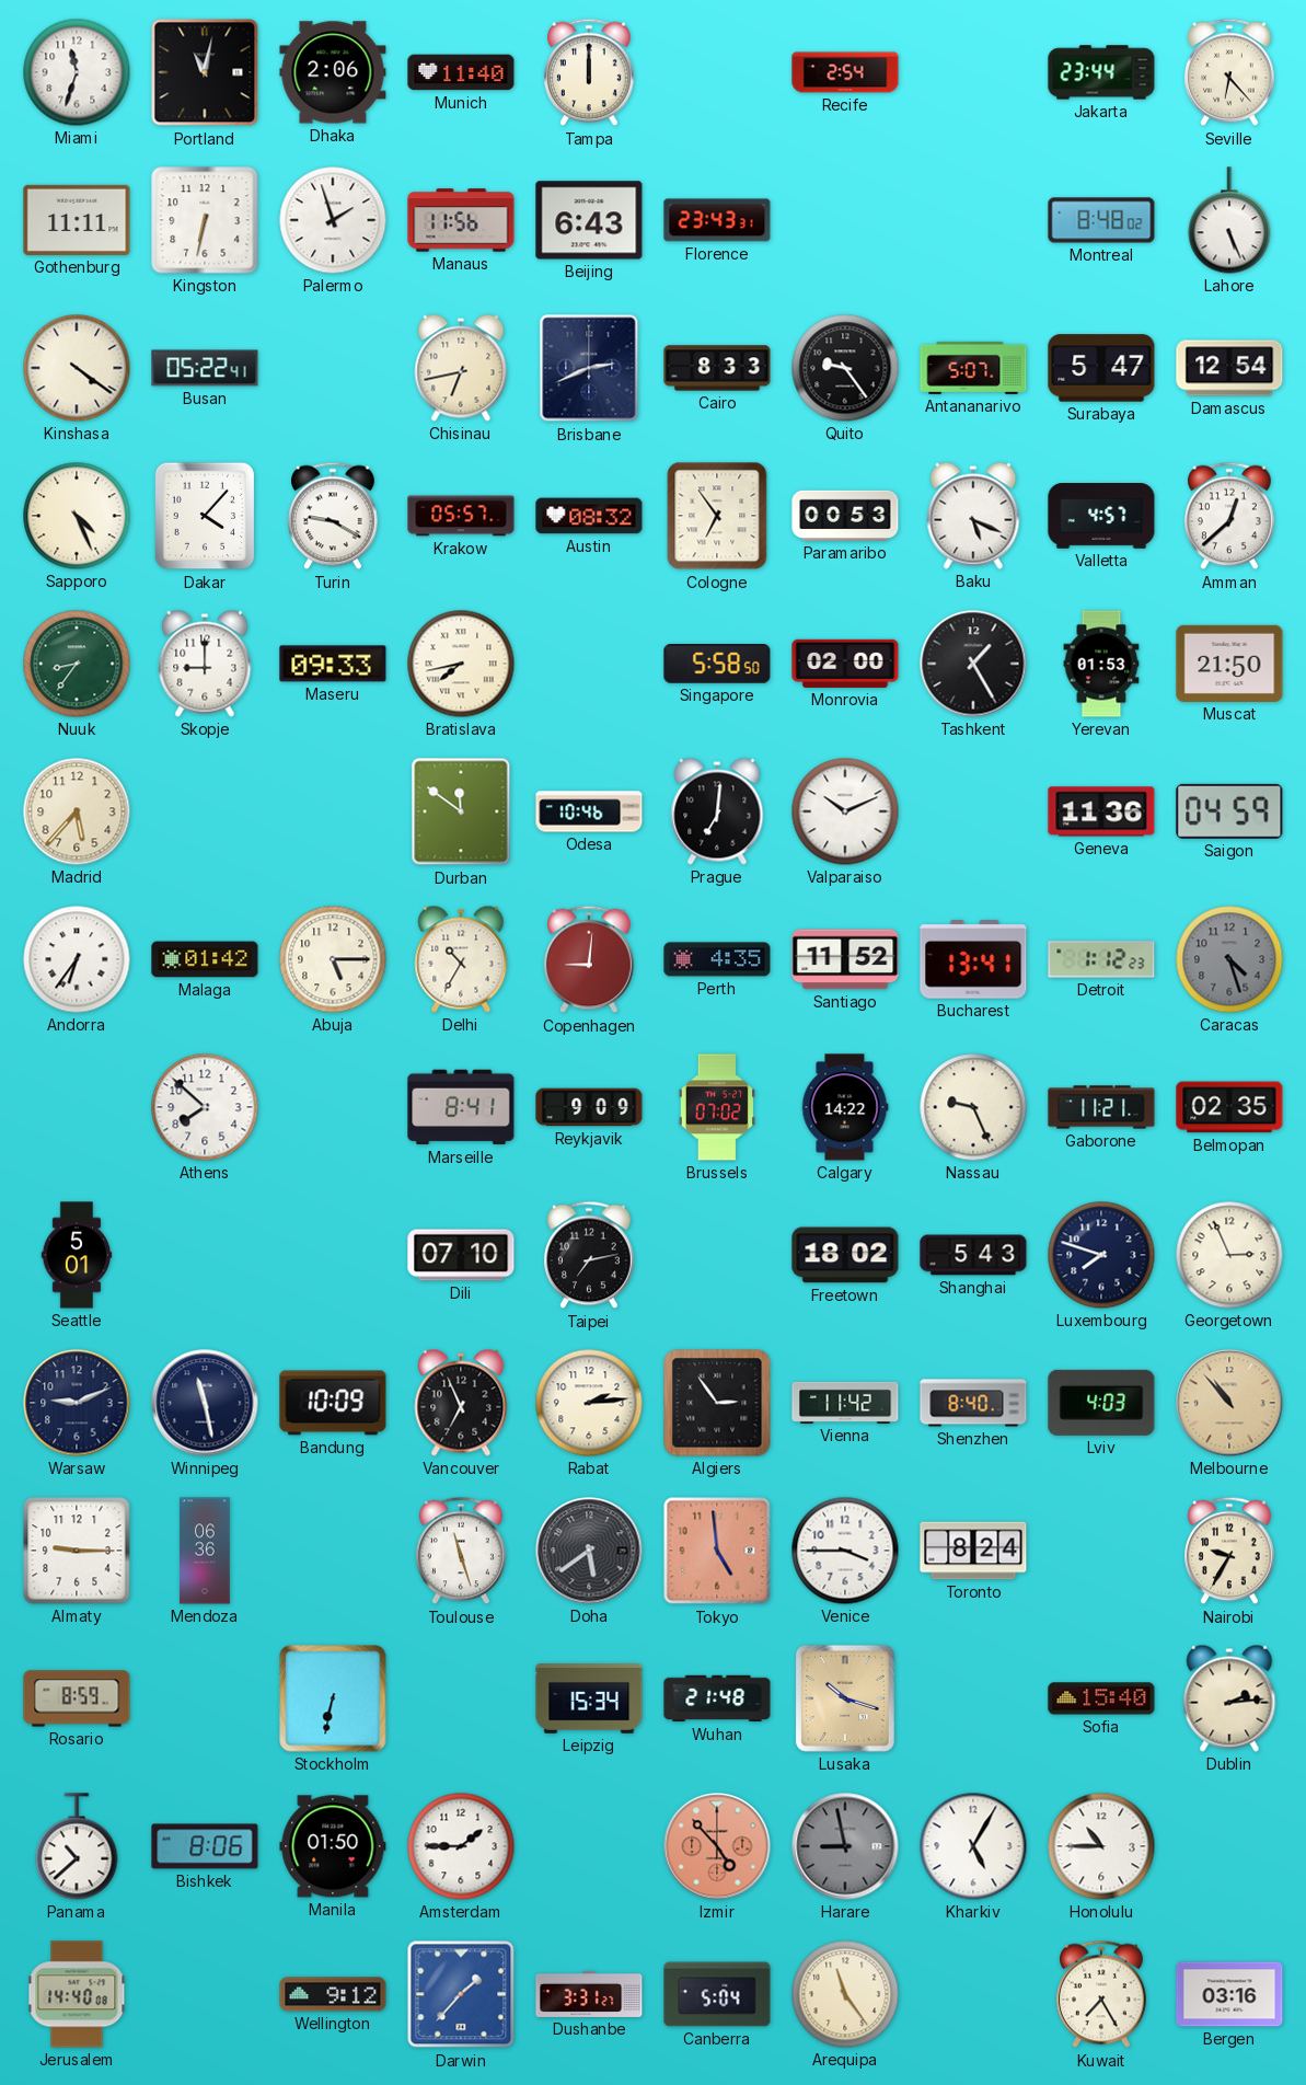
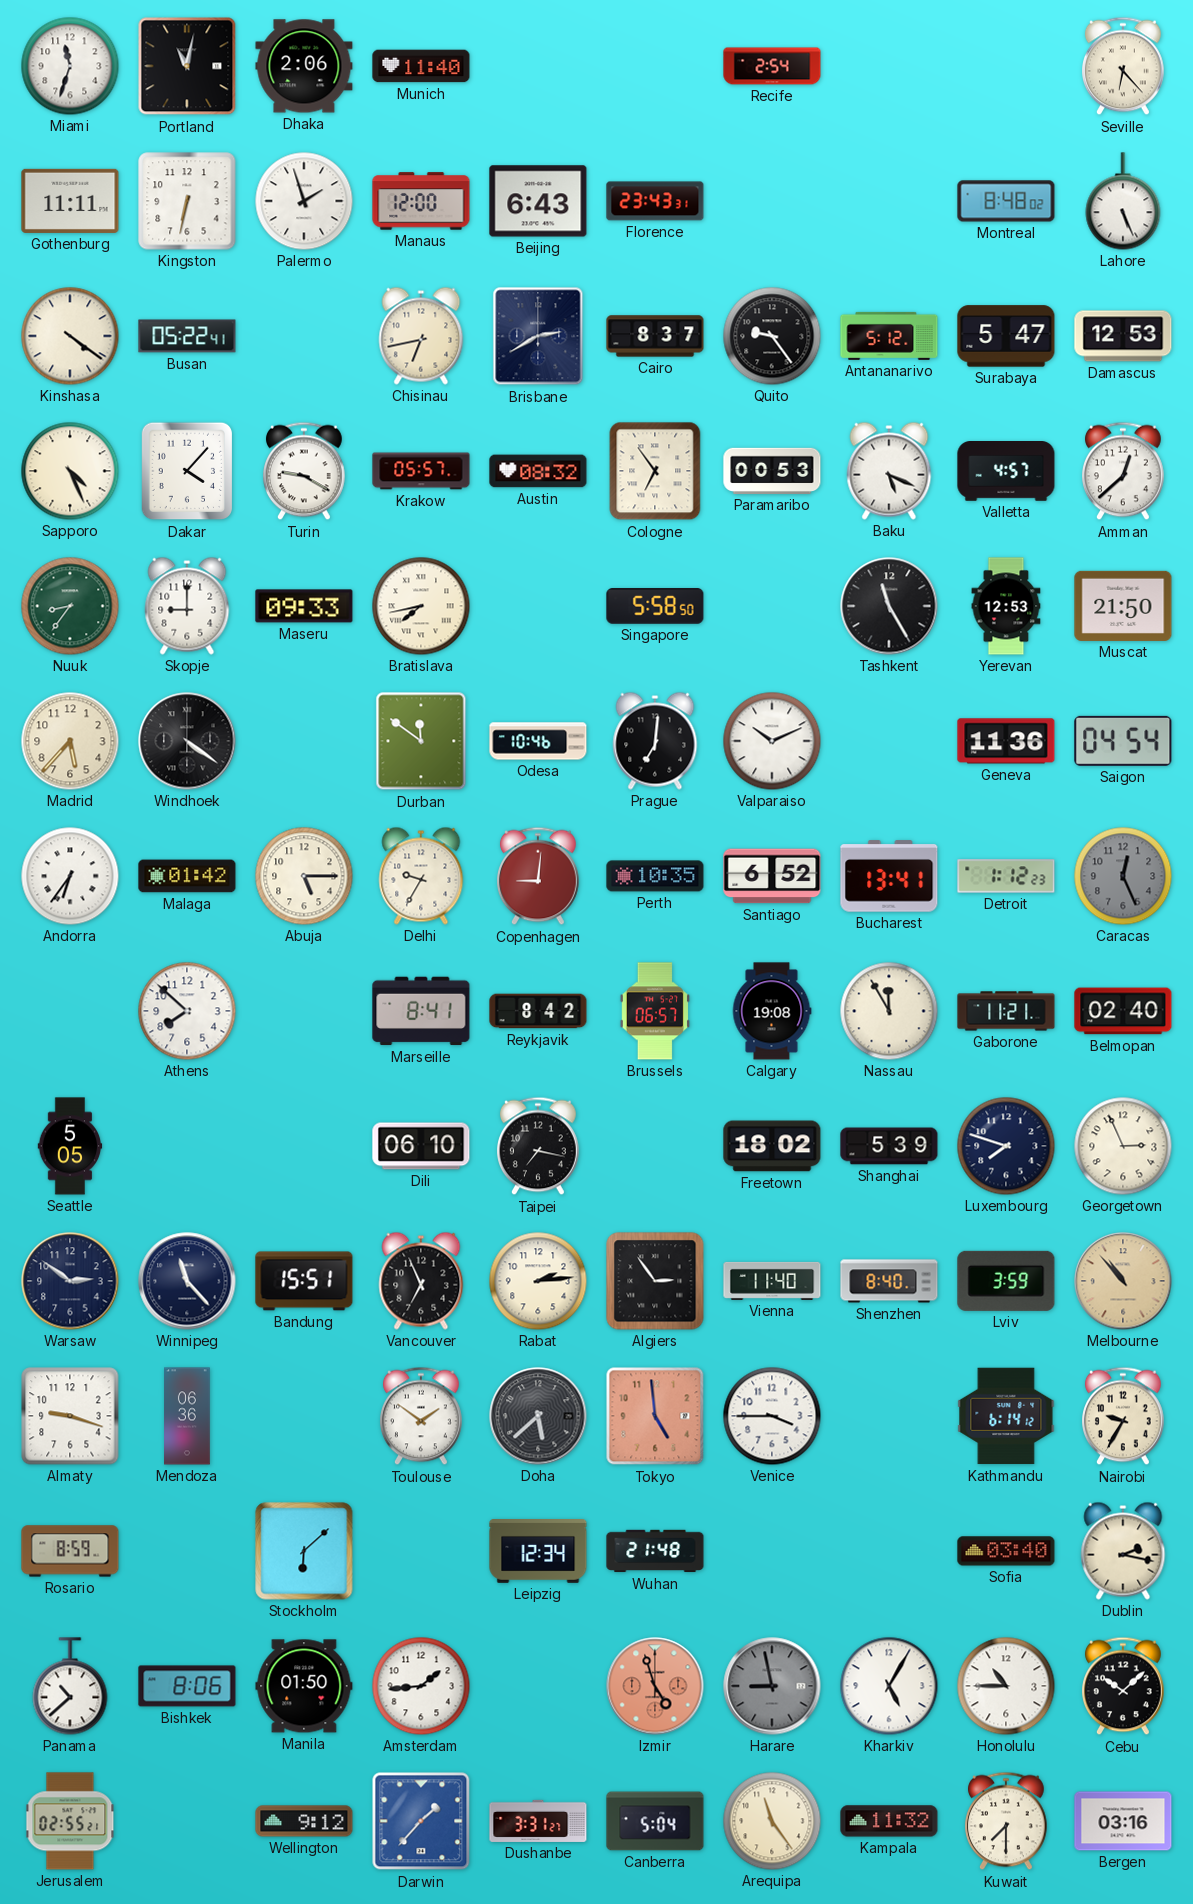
Tampa: 12:00 -> none (590, 72)
Jakarta: 23:44 -> none (1101, 72)
Manaus: 11:56 -> 12:00 (421, 201)
Brisbane: 2:41 -> 2:40 (538, 336)
Cairo: 8:33 -> 8:37 (655, 336)
Antananarivo: 5:07 -> 5:12 (889, 336)
Damascus: 12:54 -> 12:53 (1123, 336)
Monrovia: 02:00 -> none (845, 664)
Tashkent: 1:25 -> 11:25 (889, 606)
Yerevan: 01:53 -> 12:53 (1006, 606)
Windhoek: none -> 4:21 (187, 741)
Saigon: 04:59 -> 04:54 (1123, 741)
Delhi: 10:35 -> 9:35 (421, 876)
Perth: 4:35 -> 10:35 (655, 876)
Santiago: 11:52 -> 6:52 (772, 876)
Caracas: 4:27 -> 12:26 (1123, 876)
Reykjavik: 9:09 -> 8:42 (538, 1011)
Brussels: 07:02 -> 06:57 (655, 1011)
Calgary: 14:22 -> 19:08 (772, 1011)
Nassau: 9:26 -> 11:55 (889, 1011)
Belmopan: 02:35 -> 02:40 (1123, 1011)
Seattle: 5:01 -> 5:05 (70, 1146)
Dili: 07:10 -> 06:10 (421, 1146)
Taipei: 7:13 -> 7:17 (539, 1146)
Shanghai: 5:43 -> 5:39 (889, 1146)
Warsaw: 9:11 -> 2:51 (70, 1281)
Winnipeg: 11:28 -> 11:23 (187, 1281)
Bandung: 10:09 -> 15:51 (304, 1281)
Vienna: 11:42 -> 11:40 (772, 1281)
Lviv: 4:03 -> 3:59 (1006, 1281)
Almaty: 9:15 -> 9:18 (70, 1416)
Toulouse: 11:27 -> 1:51 (422, 1416)
Doha: 5:39 -> 5:38 (538, 1416)
Toronto: 8:24 -> none (973, 1551)
Kathmandu: none -> 6:14 (1006, 1416)
Stockholm: 6:32 -> 6:08 (304, 1551)
Leipzig: 15:34 -> 12:34 (538, 1552)
Lusaka: 10:18 -> none (845, 1698)
Sofia: 15:40 -> 03:40 (1006, 1551)
Dublin: 2:14 -> 2:17 (1123, 1551)
Amsterdam: 1:45 -> 1:44 (421, 1686)
Izmir: 4:53 -> 4:57 (655, 1686)
Cebu: none -> 10:08 (1124, 1686)
Jerusalem: 14:40 -> 02:55 (70, 1821)
Kampala: none -> 11:32 (889, 1821)
Kuwait: 7:25 -> 7:30 (1007, 1821)
